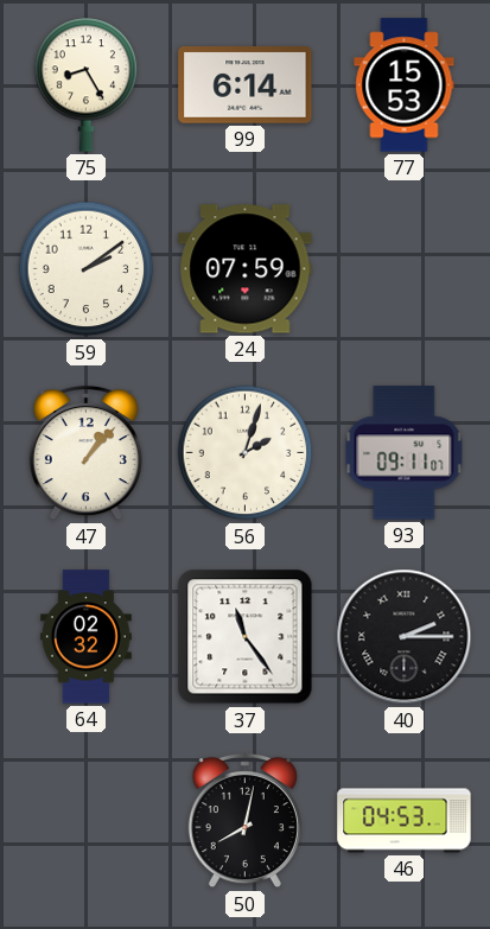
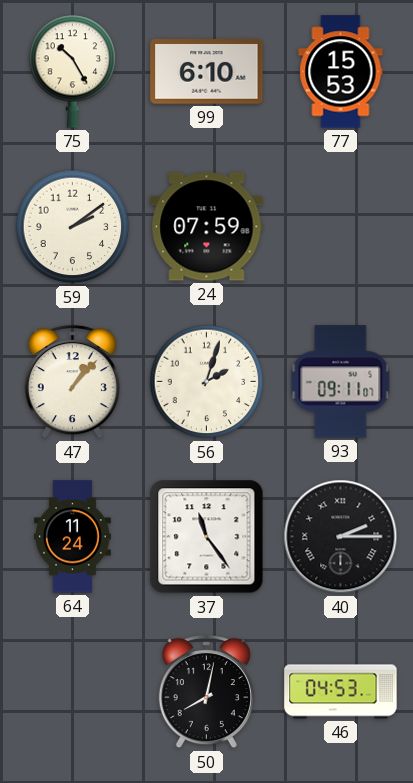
75: 8:25 -> 10:25 (73, 71)
99: 6:14 -> 6:10 (207, 72)
64: 02:32 -> 11:24 (72, 537)
